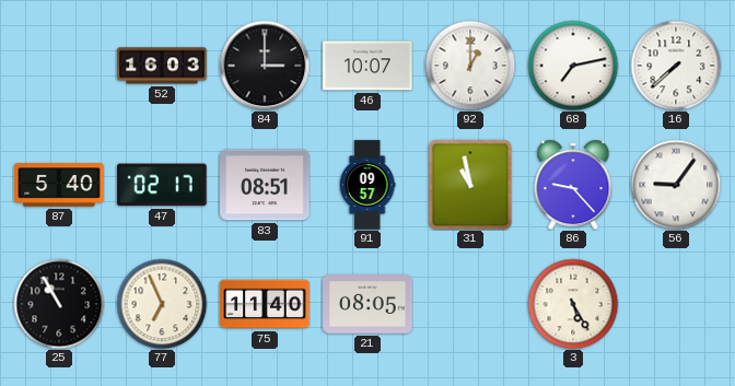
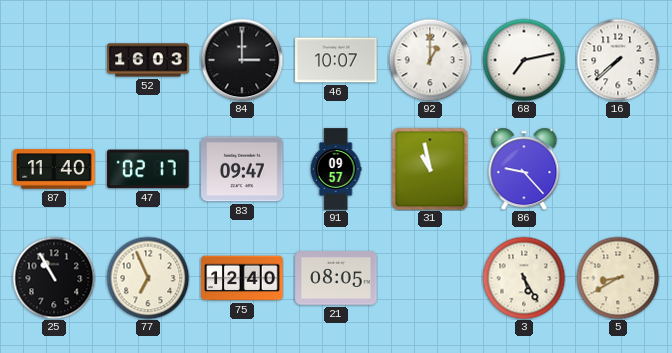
87: 5:40 -> 11:40 (54, 169)
83: 08:51 -> 09:47 (242, 169)
56: 9:06 -> none (676, 185)
75: 11:40 -> 12:40 (242, 278)
5: none -> 8:40 (618, 278)
